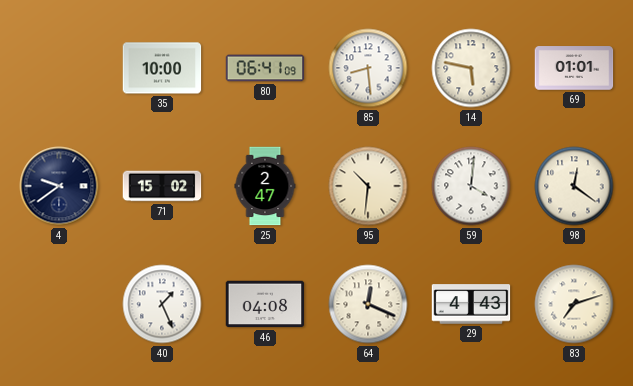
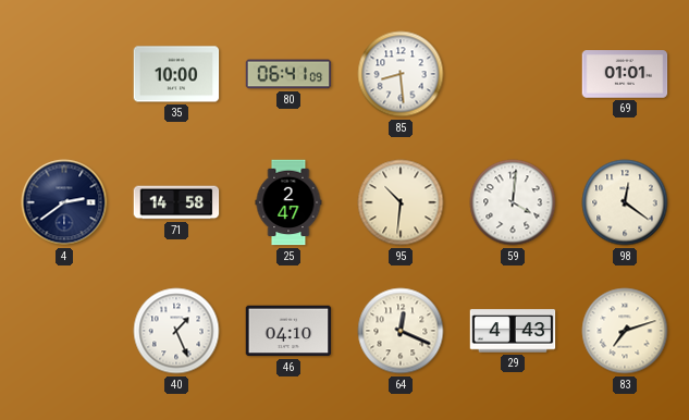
14: 5:47 -> none (471, 68)
4: 9:39 -> 2:39 (64, 202)
71: 15:02 -> 14:58 (176, 202)
46: 04:08 -> 04:10 (288, 331)
